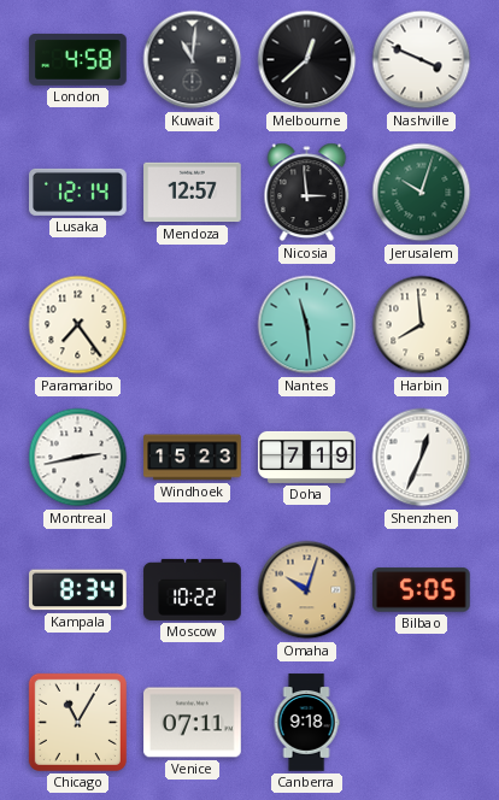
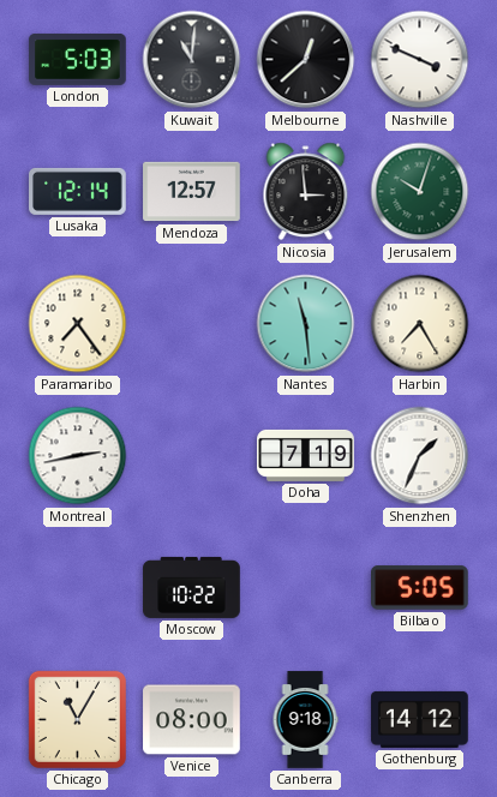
London: 4:58 -> 5:03 (78, 59)
Harbin: 7:59 -> 7:25 (420, 324)
Windhoek: 15:23 -> none (193, 458)
Shenzhen: 12:34 -> 1:34 (420, 456)
Kampala: 8:34 -> none (78, 590)
Omaha: 10:03 -> none (307, 590)
Venice: 07:11 -> 08:00 (192, 720)
Gothenburg: none -> 14:12 (420, 719)
